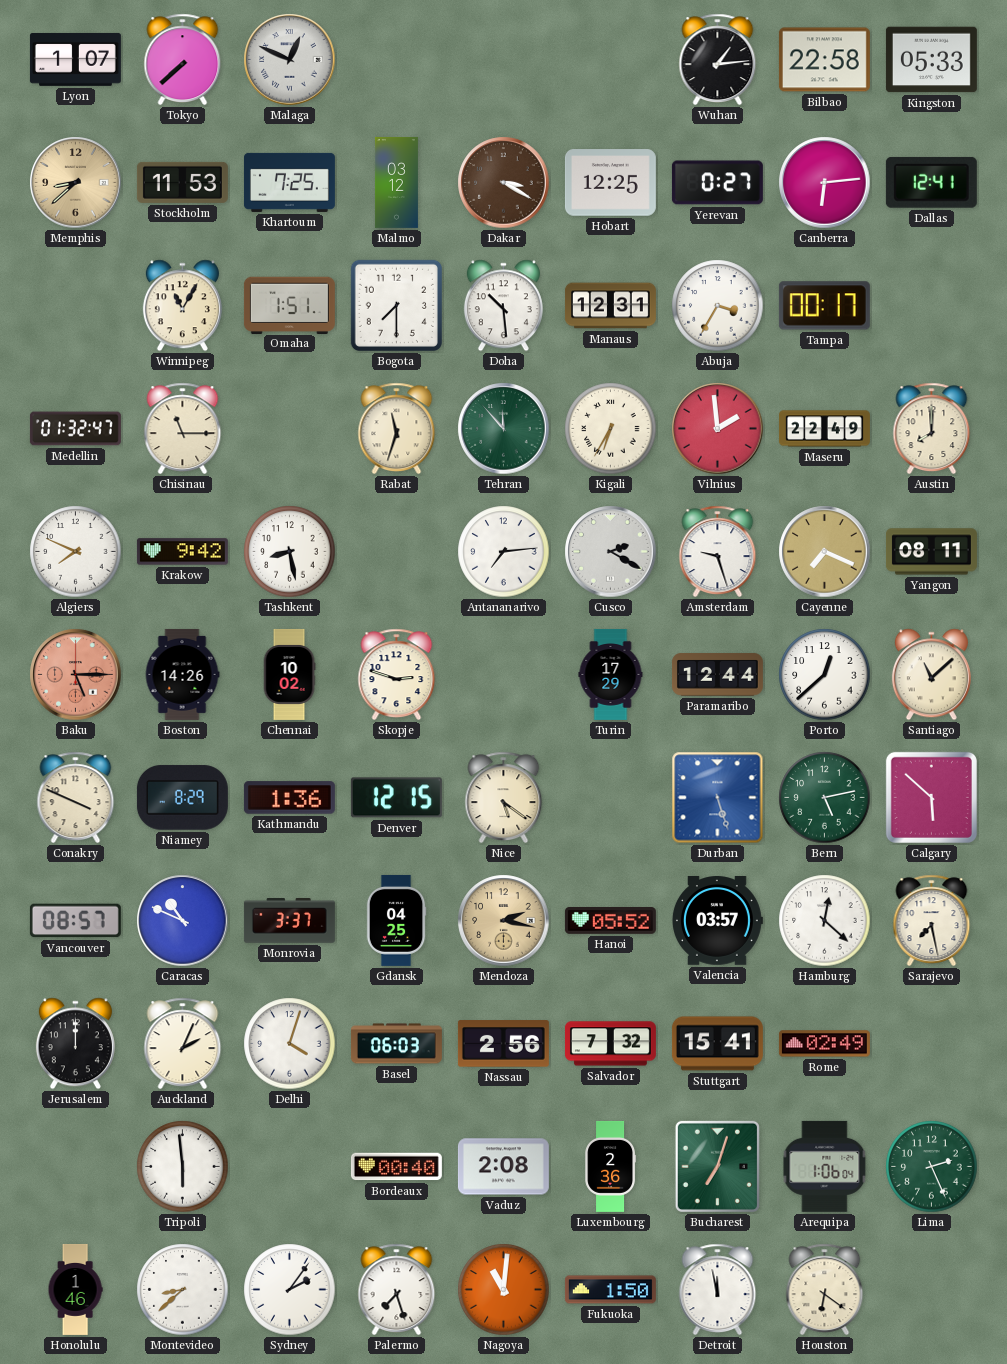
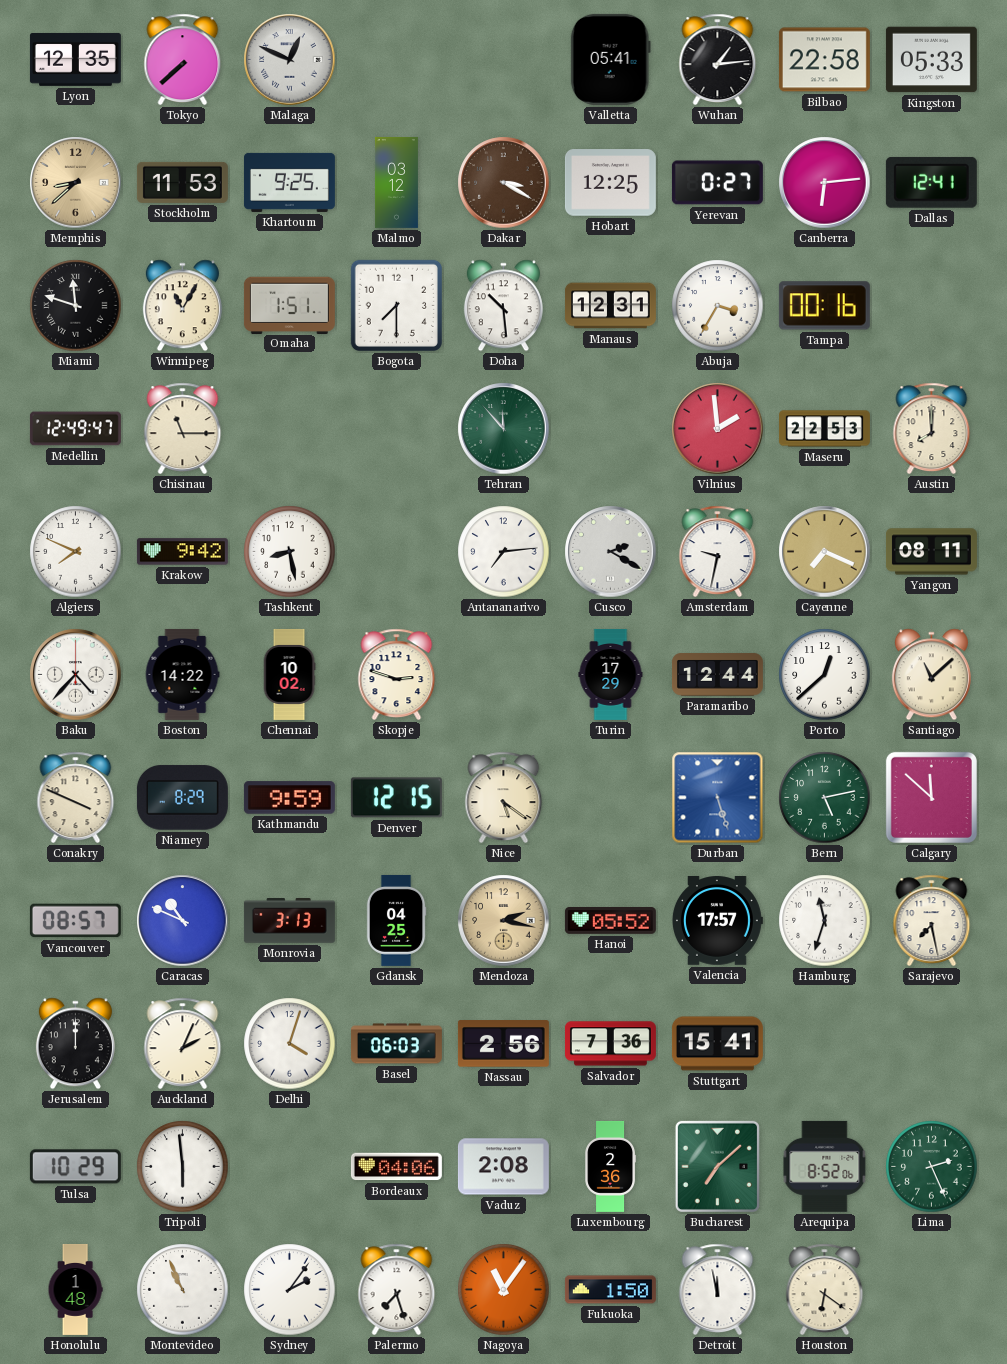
Lyon: 1:07 -> 12:35 (75, 59)
Valletta: none -> 05:41 (610, 59)
Khartoum: 7:25 -> 9:25 (289, 182)
Miami: none -> 11:48 (76, 306)
Tampa: 00:17 -> 00:16 (824, 306)
Medellin: 01:32 -> 12:49 (75, 429)
Rabat: 11:33 -> none (397, 429)
Kigali: 6:35 -> none (611, 429)
Maseru: 22:49 -> 22:53 (824, 429)
Amsterdam: 9:27 -> 9:32 (718, 552)
Baku: 5:15 -> 4:37 (76, 675)
Baku dial: salmon -> white (76, 675)
Boston: 14:26 -> 14:22 (182, 674)
Kathmandu: 1:36 -> 9:59 (289, 798)
Calgary: 5:52 -> 11:52 (931, 797)
Monrovia: 3:37 -> 3:13 (289, 921)
Valencia: 03:57 -> 17:57 (717, 921)
Hamburg: 12:22 -> 11:33 (825, 921)
Salvador: 7:32 -> 7:36 (610, 1044)
Rome: 02:49 -> none (824, 1044)
Tulsa: none -> 10:29 (75, 1167)
Bordeaux: 00:40 -> 04:06 (396, 1167)
Bucharest: 7:03 -> 7:08 (717, 1166)
Arequipa: 1:06 -> 8:52 (825, 1166)
Honolulu: 1:46 -> 1:48 (75, 1290)
Montevideo: 8:38 -> 10:56 (183, 1290)
Nagoya: 11:01 -> 11:06 (504, 1290)
